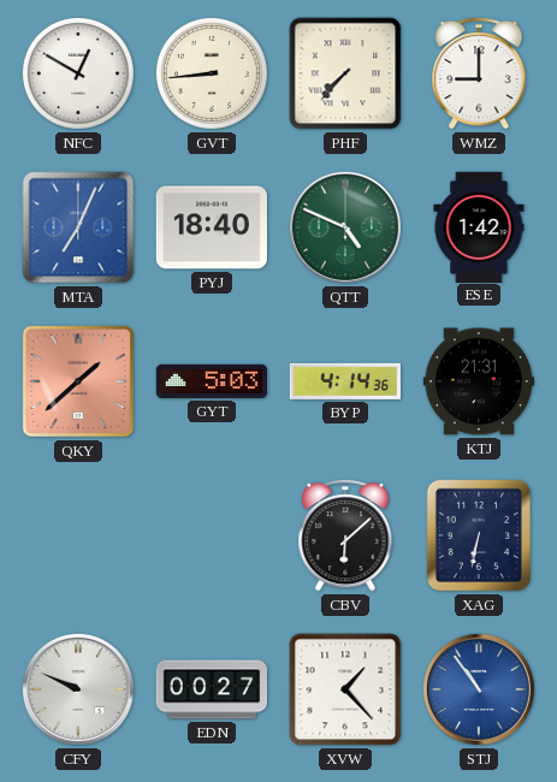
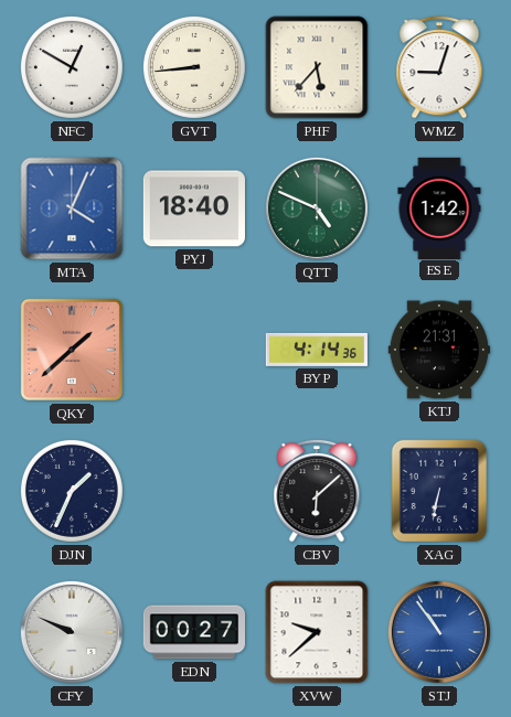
PHF: 7:37 -> 5:37 (317, 67)
WMZ: 9:00 -> 9:03 (439, 67)
MTA: 7:04 -> 4:04 (72, 208)
GYT: 5:03 -> none (212, 381)
DJN: none -> 1:34 (72, 491)
XVW: 1:23 -> 9:38 (317, 632)
